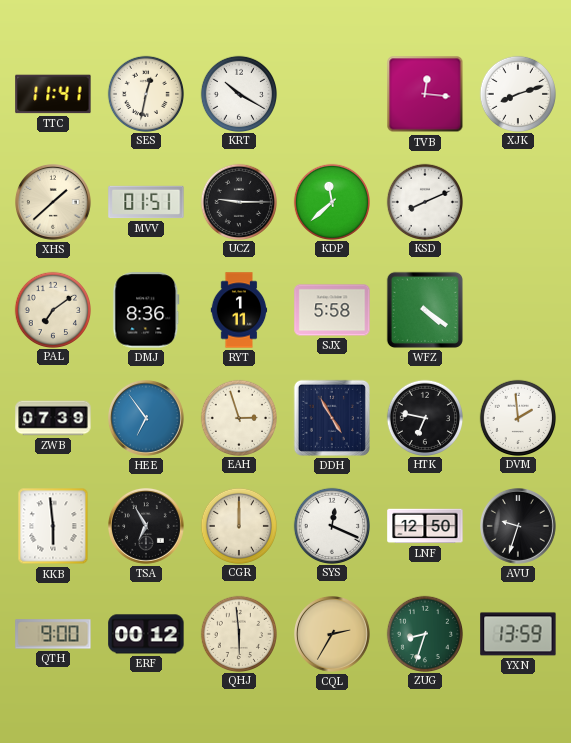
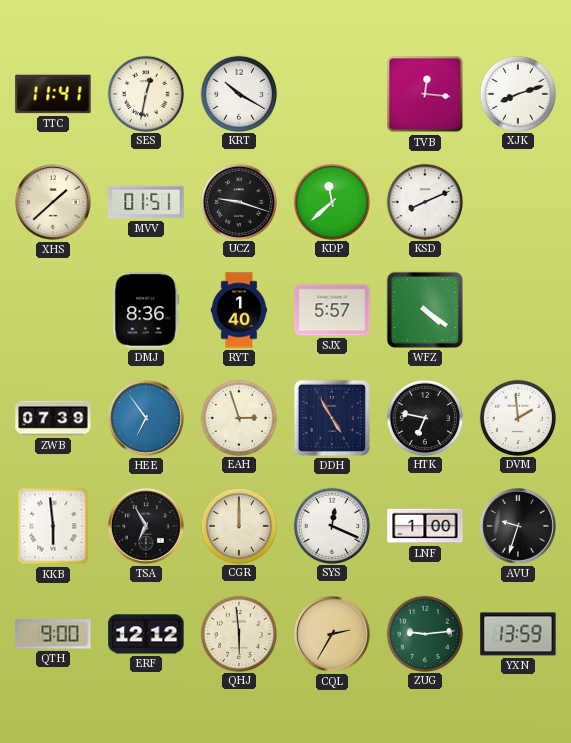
UCZ: 9:15 -> 9:18 (238, 201)
PAL: 7:09 -> none (52, 309)
RYT: 1:11 -> 1:40 (239, 310)
SJX: 5:58 -> 5:57 (332, 310)
LNF: 12:50 -> 1:00 (425, 526)
ERF: 00:12 -> 12:12 (146, 634)
ZUG: 8:33 -> 9:14 (424, 633)
